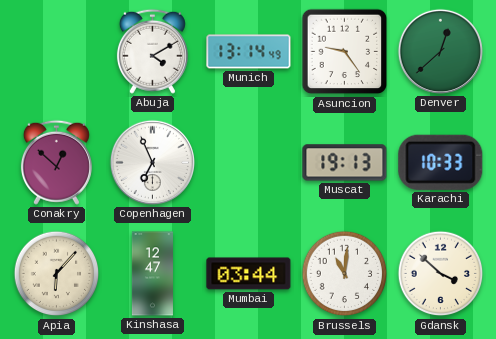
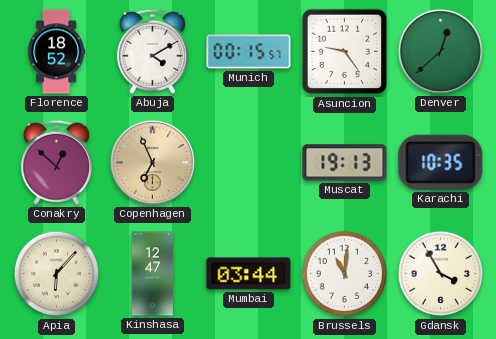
Florence: none -> 18:52 (57, 52)
Munich: 13:14 -> 00:15 (249, 52)
Copenhagen dial: white -> champagne (152, 162)
Karachi: 10:33 -> 10:35 (441, 162)
Gdansk: 3:52 -> 3:55 (441, 274)
